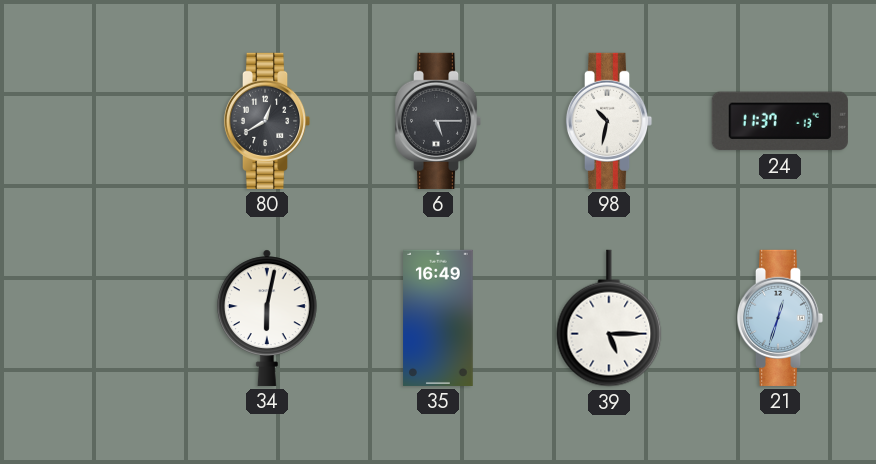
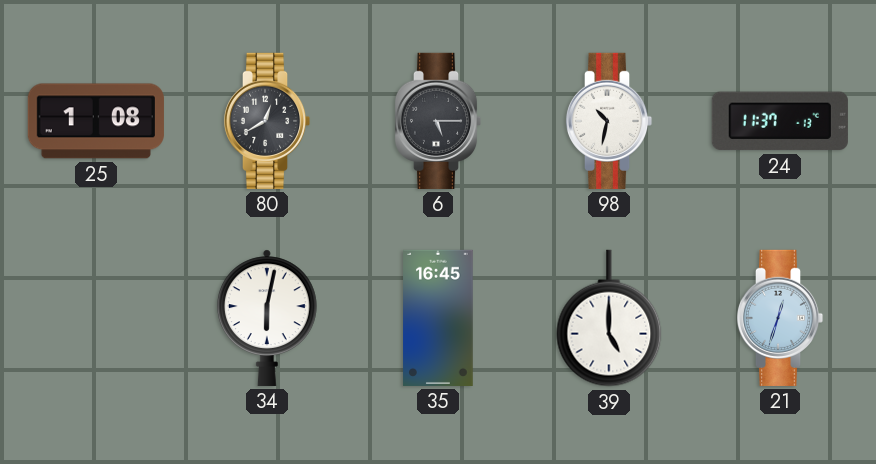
25: none -> 1:08 (96, 121)
35: 16:49 -> 16:45 (438, 318)
39: 5:15 -> 5:00 (609, 318)
